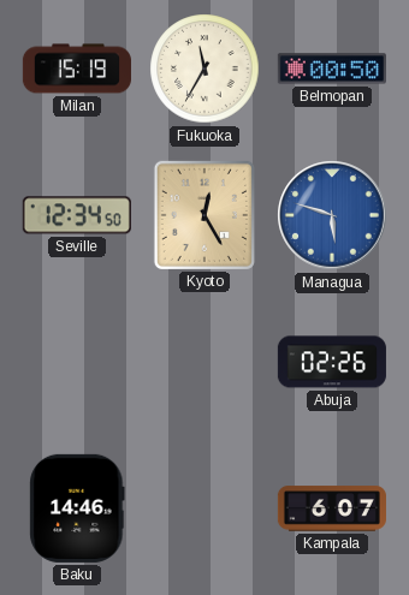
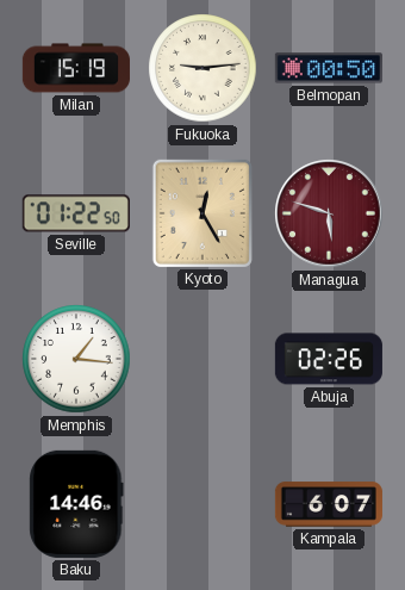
Fukuoka: 11:35 -> 9:14 (202, 68)
Seville: 12:34 -> 01:22 (76, 213)
Managua dial: blue -> burgundy (329, 213)
Memphis: none -> 1:16 (76, 359)
